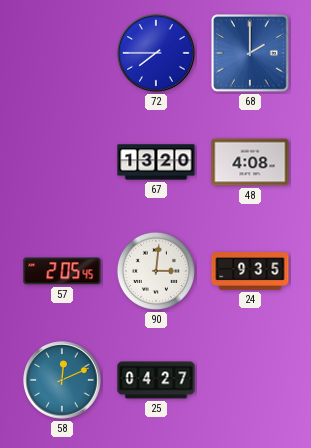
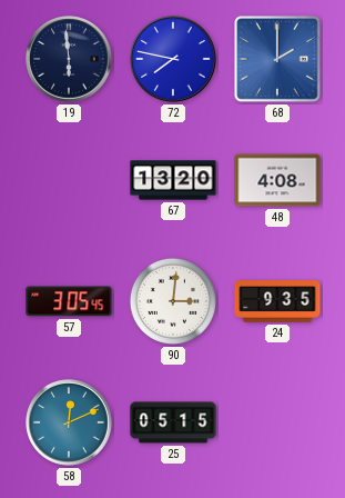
19: none -> 5:59 (69, 59)
72: 7:45 -> 7:47 (173, 59)
57: 2:05 -> 3:05 (69, 301)
25: 04:27 -> 05:15 (173, 422)
